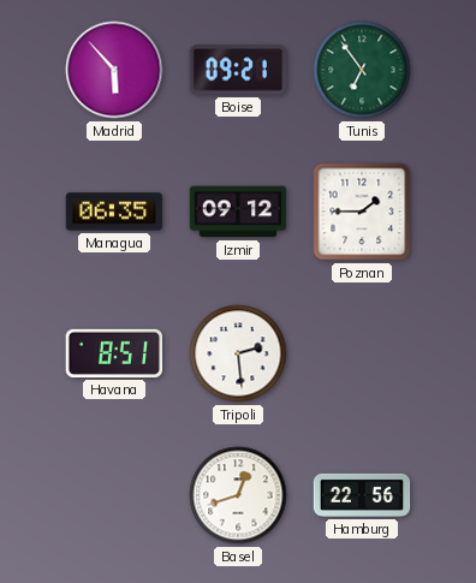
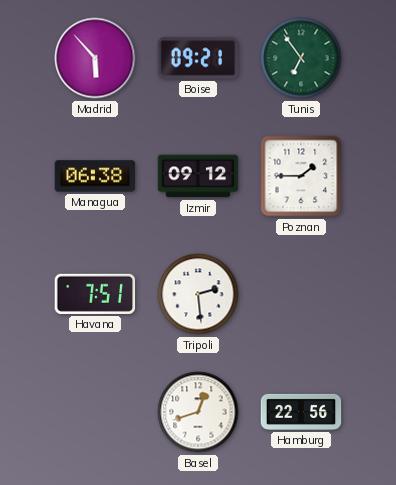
Managua: 06:35 -> 06:38 (95, 176)
Havana: 8:51 -> 7:51 (95, 294)
